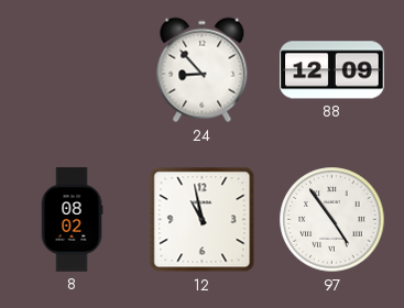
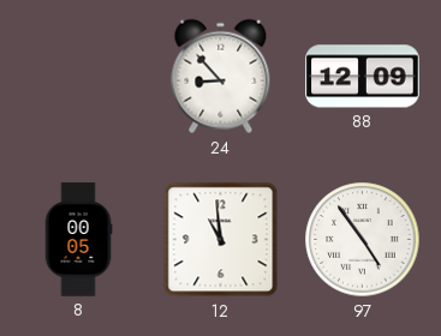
8: 08:02 -> 00:05 (78, 240)
12: 10:58 -> 10:59 (221, 240)
